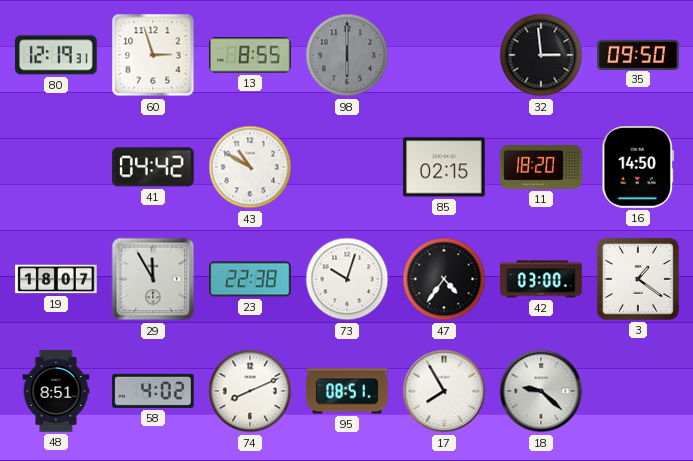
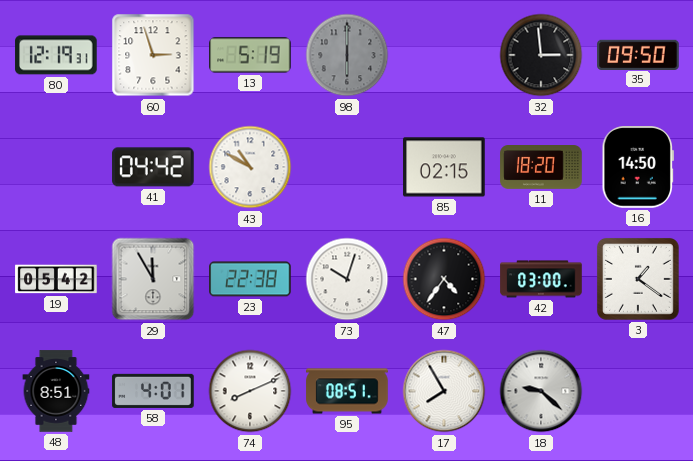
13: 8:55 -> 5:19 (250, 55)
19: 18:07 -> 05:42 (56, 279)
58: 4:02 -> 4:01 (153, 391)
